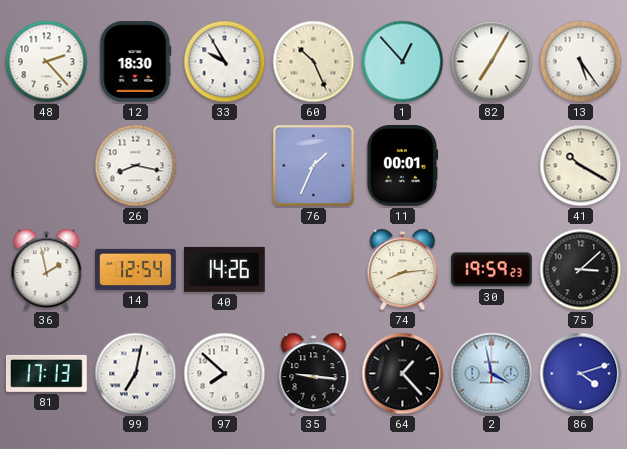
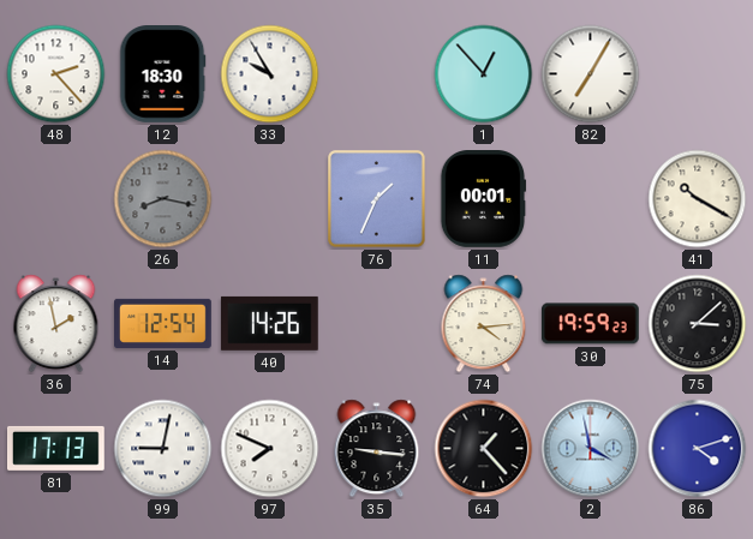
60: 10:26 -> none (314, 62)
13: 5:24 -> none (581, 62)
26 dial: white -> grey (163, 199)
74: 8:14 -> 4:14 (484, 324)
99: 7:02 -> 9:02 (163, 449)
97: 7:52 -> 7:49 (270, 449)
